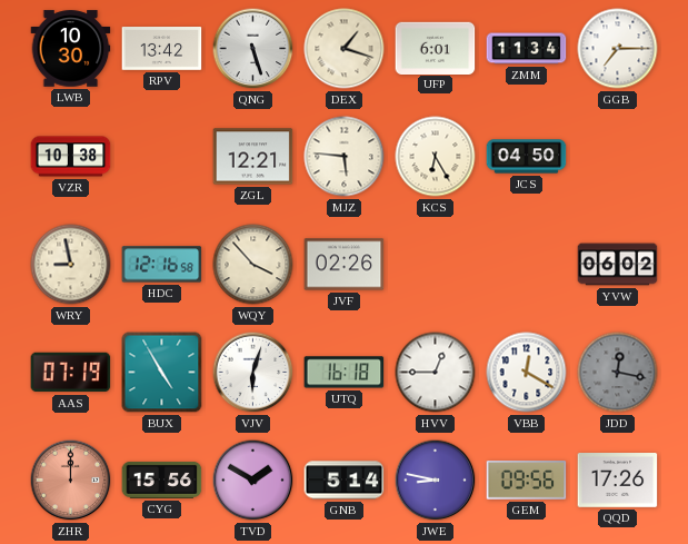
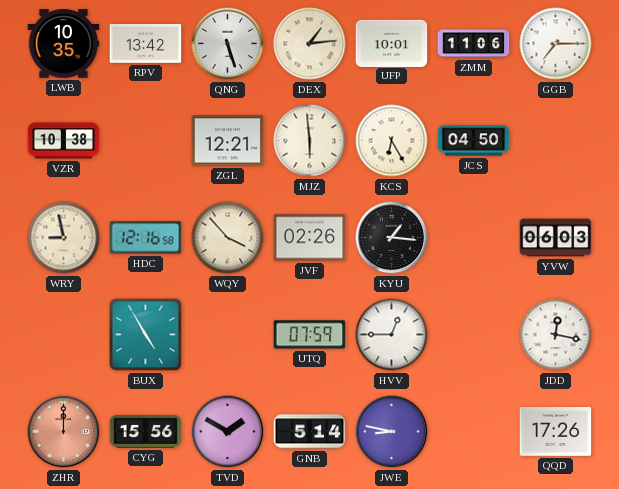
LWB: 10:30 -> 10:35 (64, 44)
DEX: 1:18 -> 1:14 (310, 44)
UFP: 6:01 -> 10:01 (392, 43)
ZMM: 11:34 -> 11:06 (474, 44)
MJZ: 5:46 -> 5:59 (310, 141)
KYU: none -> 1:16 (392, 238)
YVW: 06:02 -> 06:03 (556, 238)
AAS: 07:19 -> none (71, 373)
VJV: 6:03 -> none (253, 373)
UTQ: 16:18 -> 07:59 (310, 335)
VBB: 12:20 -> none (527, 373)
JDD dial: grey -> white (556, 335)
GEM: 09:56 -> none (527, 481)
